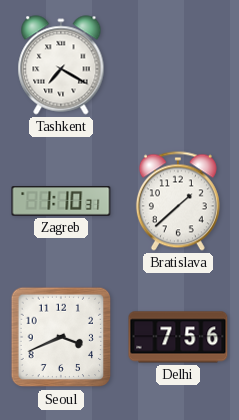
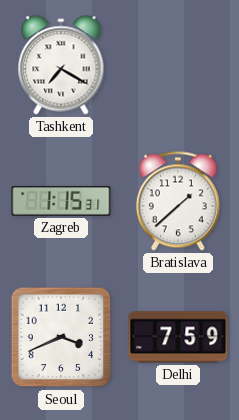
Zagreb: 1:10 -> 1:15 (61, 202)
Delhi: 7:56 -> 7:59 (178, 337)
